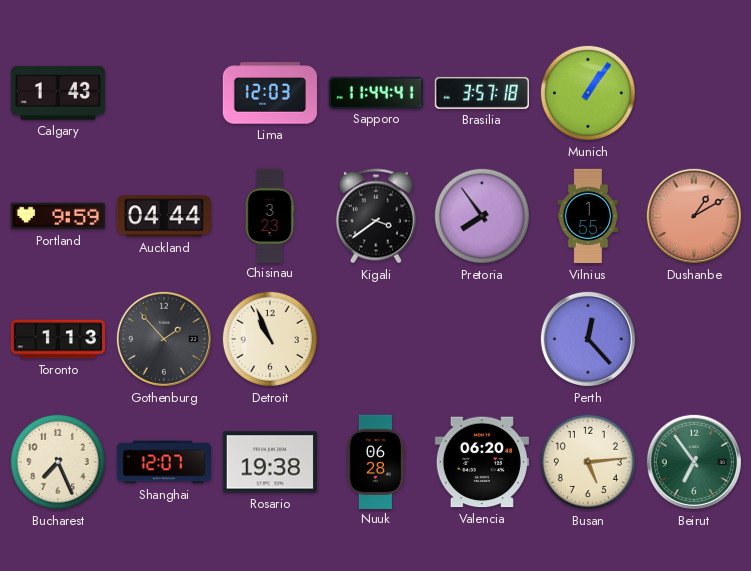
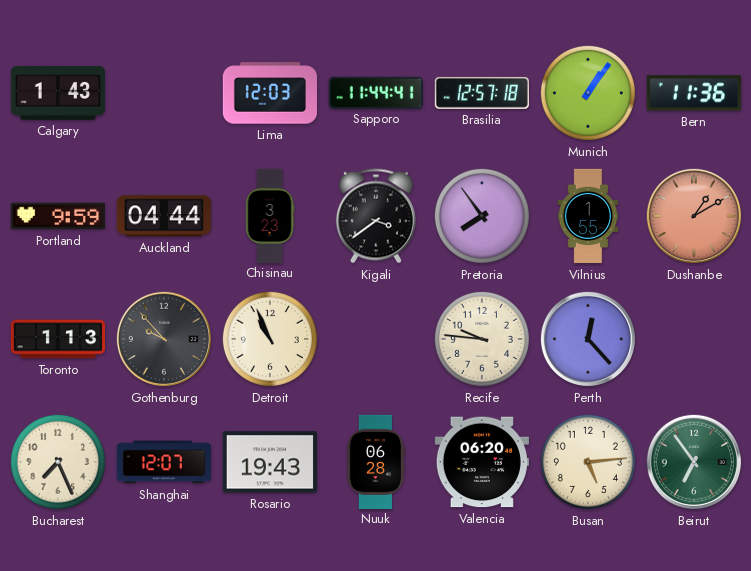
Brasilia: 3:57 -> 12:57 (482, 93)
Bern: none -> 11:36 (694, 93)
Gothenburg: 1:53 -> 9:53 (164, 339)
Recife: none -> 9:46 (482, 339)
Rosario: 19:38 -> 19:43 (270, 462)
